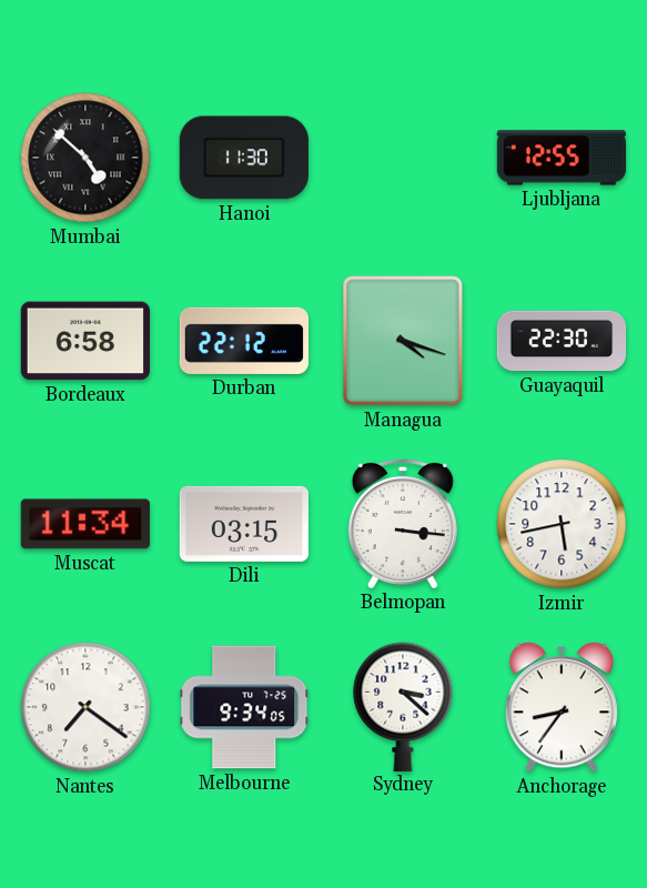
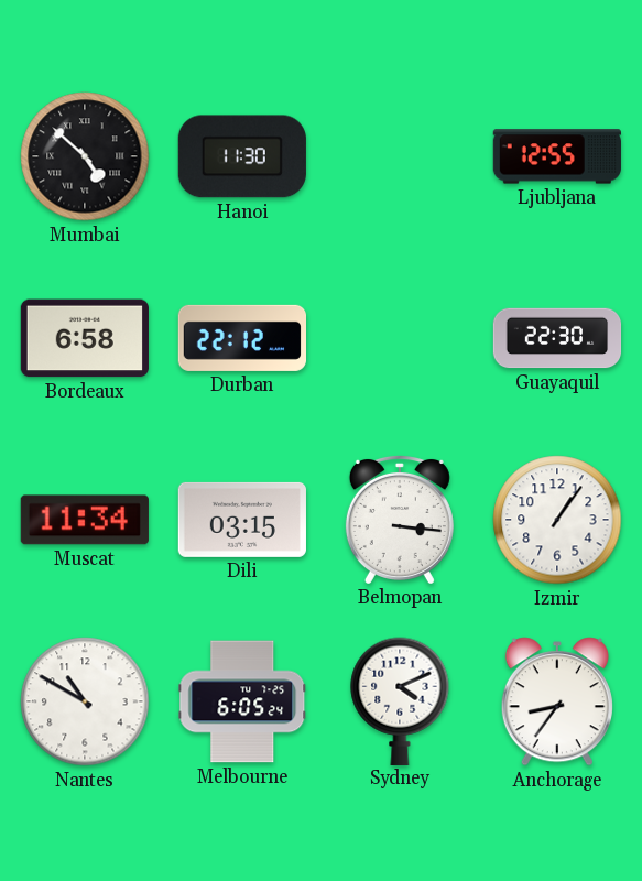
Managua: 4:18 -> none (403, 341)
Izmir: 5:43 -> 1:06 (557, 520)
Nantes: 7:21 -> 10:50 (85, 701)
Melbourne: 9:34 -> 6:05 (242, 701)
Sydney: 3:22 -> 4:11 (400, 700)
